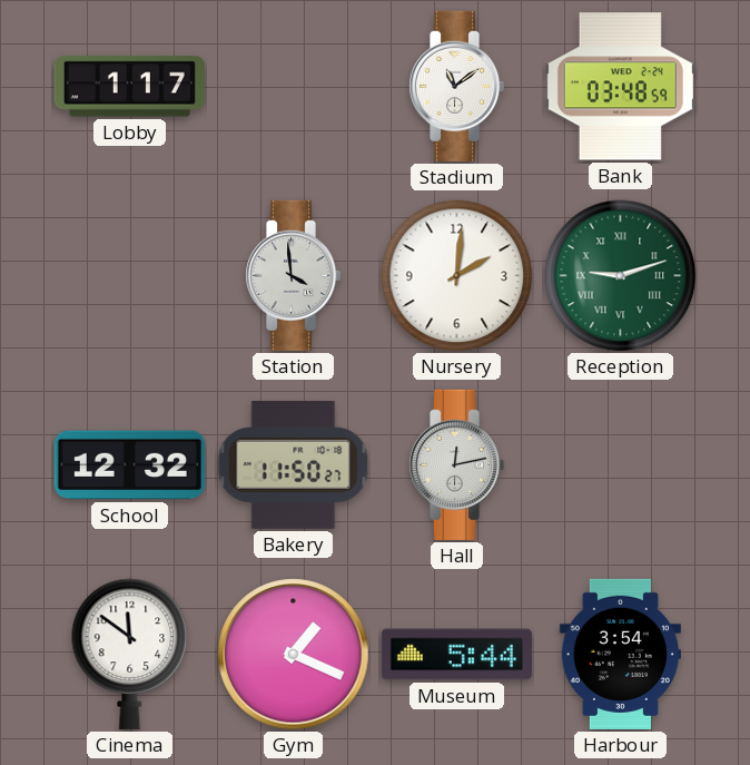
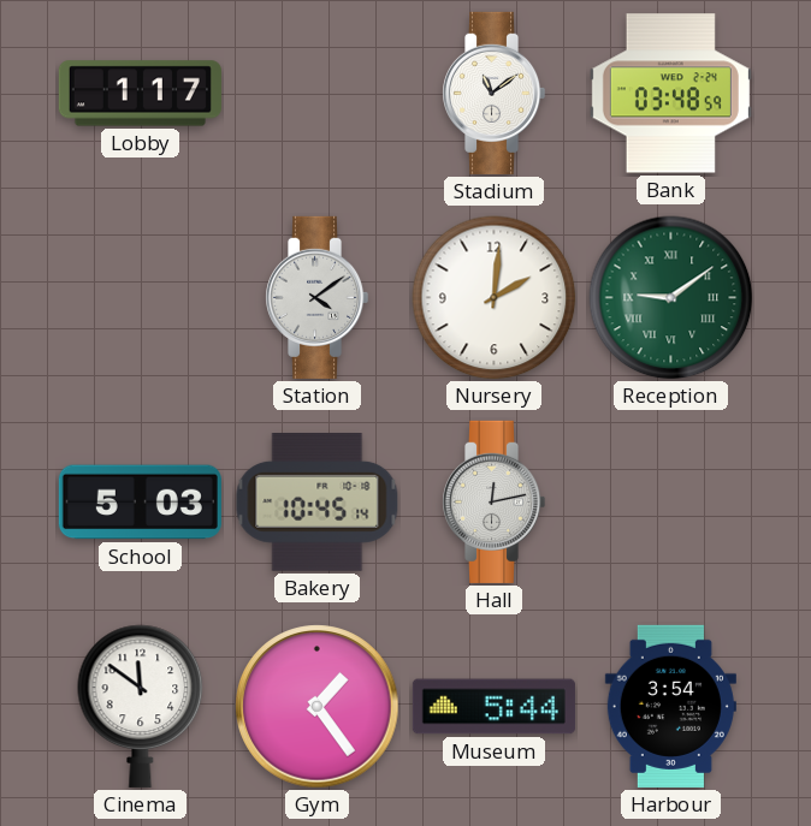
Station: 3:59 -> 4:09 (316, 297)
Reception: 9:12 -> 9:09 (671, 298)
School: 12:32 -> 5:03 (140, 503)
Bakery: 11:50 -> 10:45 (318, 503)
Gym: 1:19 -> 1:24 (318, 707)
